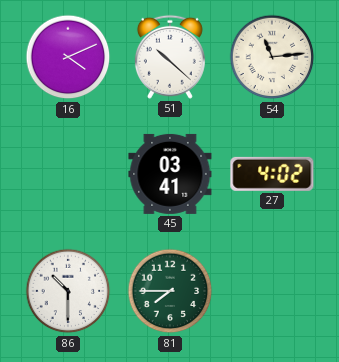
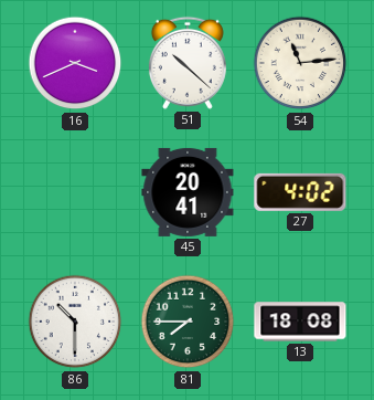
16: 4:11 -> 3:41 (75, 63)
45: 03:41 -> 20:41 (188, 192)
13: none -> 18:08 (300, 322)
